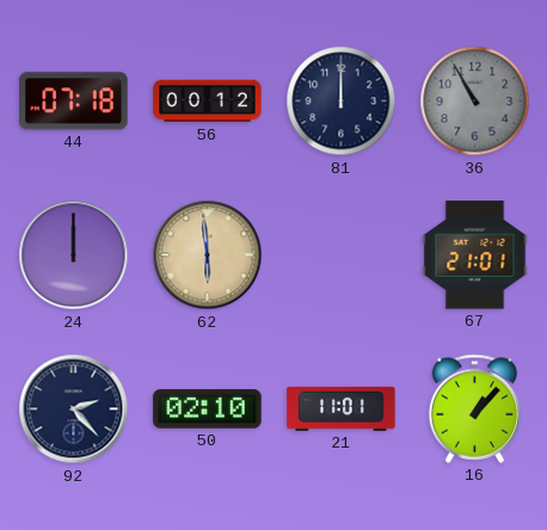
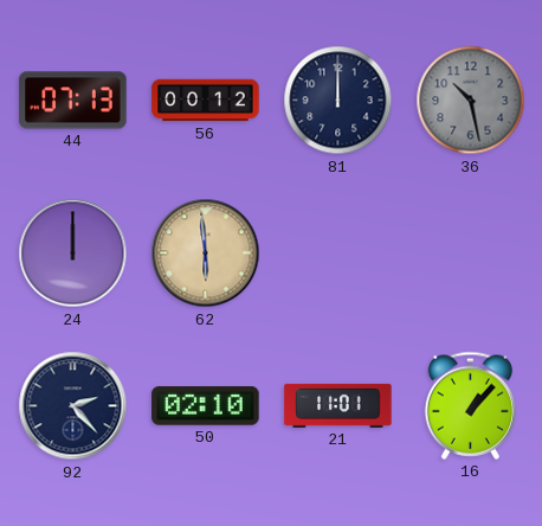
44: 07:18 -> 07:13 (73, 101)
36: 10:55 -> 10:28 (471, 101)
67: 21:01 -> none (475, 255)
